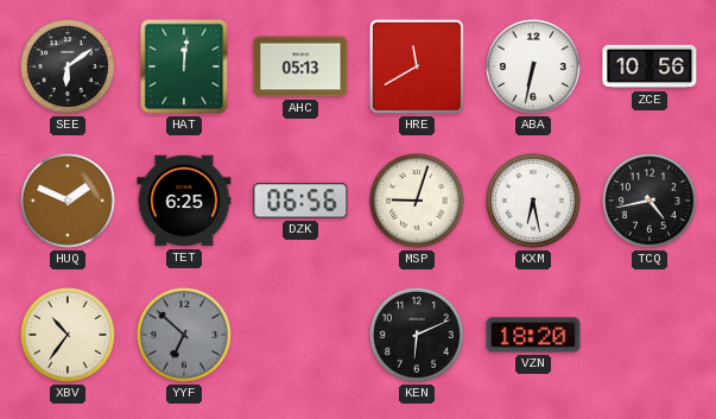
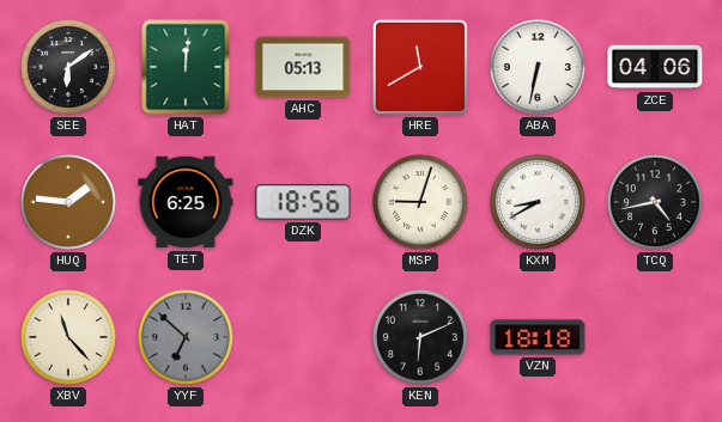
ZCE: 10:56 -> 04:06 (655, 67)
HUQ: 1:49 -> 1:46 (68, 202)
DZK: 06:56 -> 18:56 (303, 202)
KXM: 6:28 -> 8:40 (538, 202)
XBV: 10:36 -> 11:23 (68, 337)
VZN: 18:20 -> 18:18 (538, 337)
